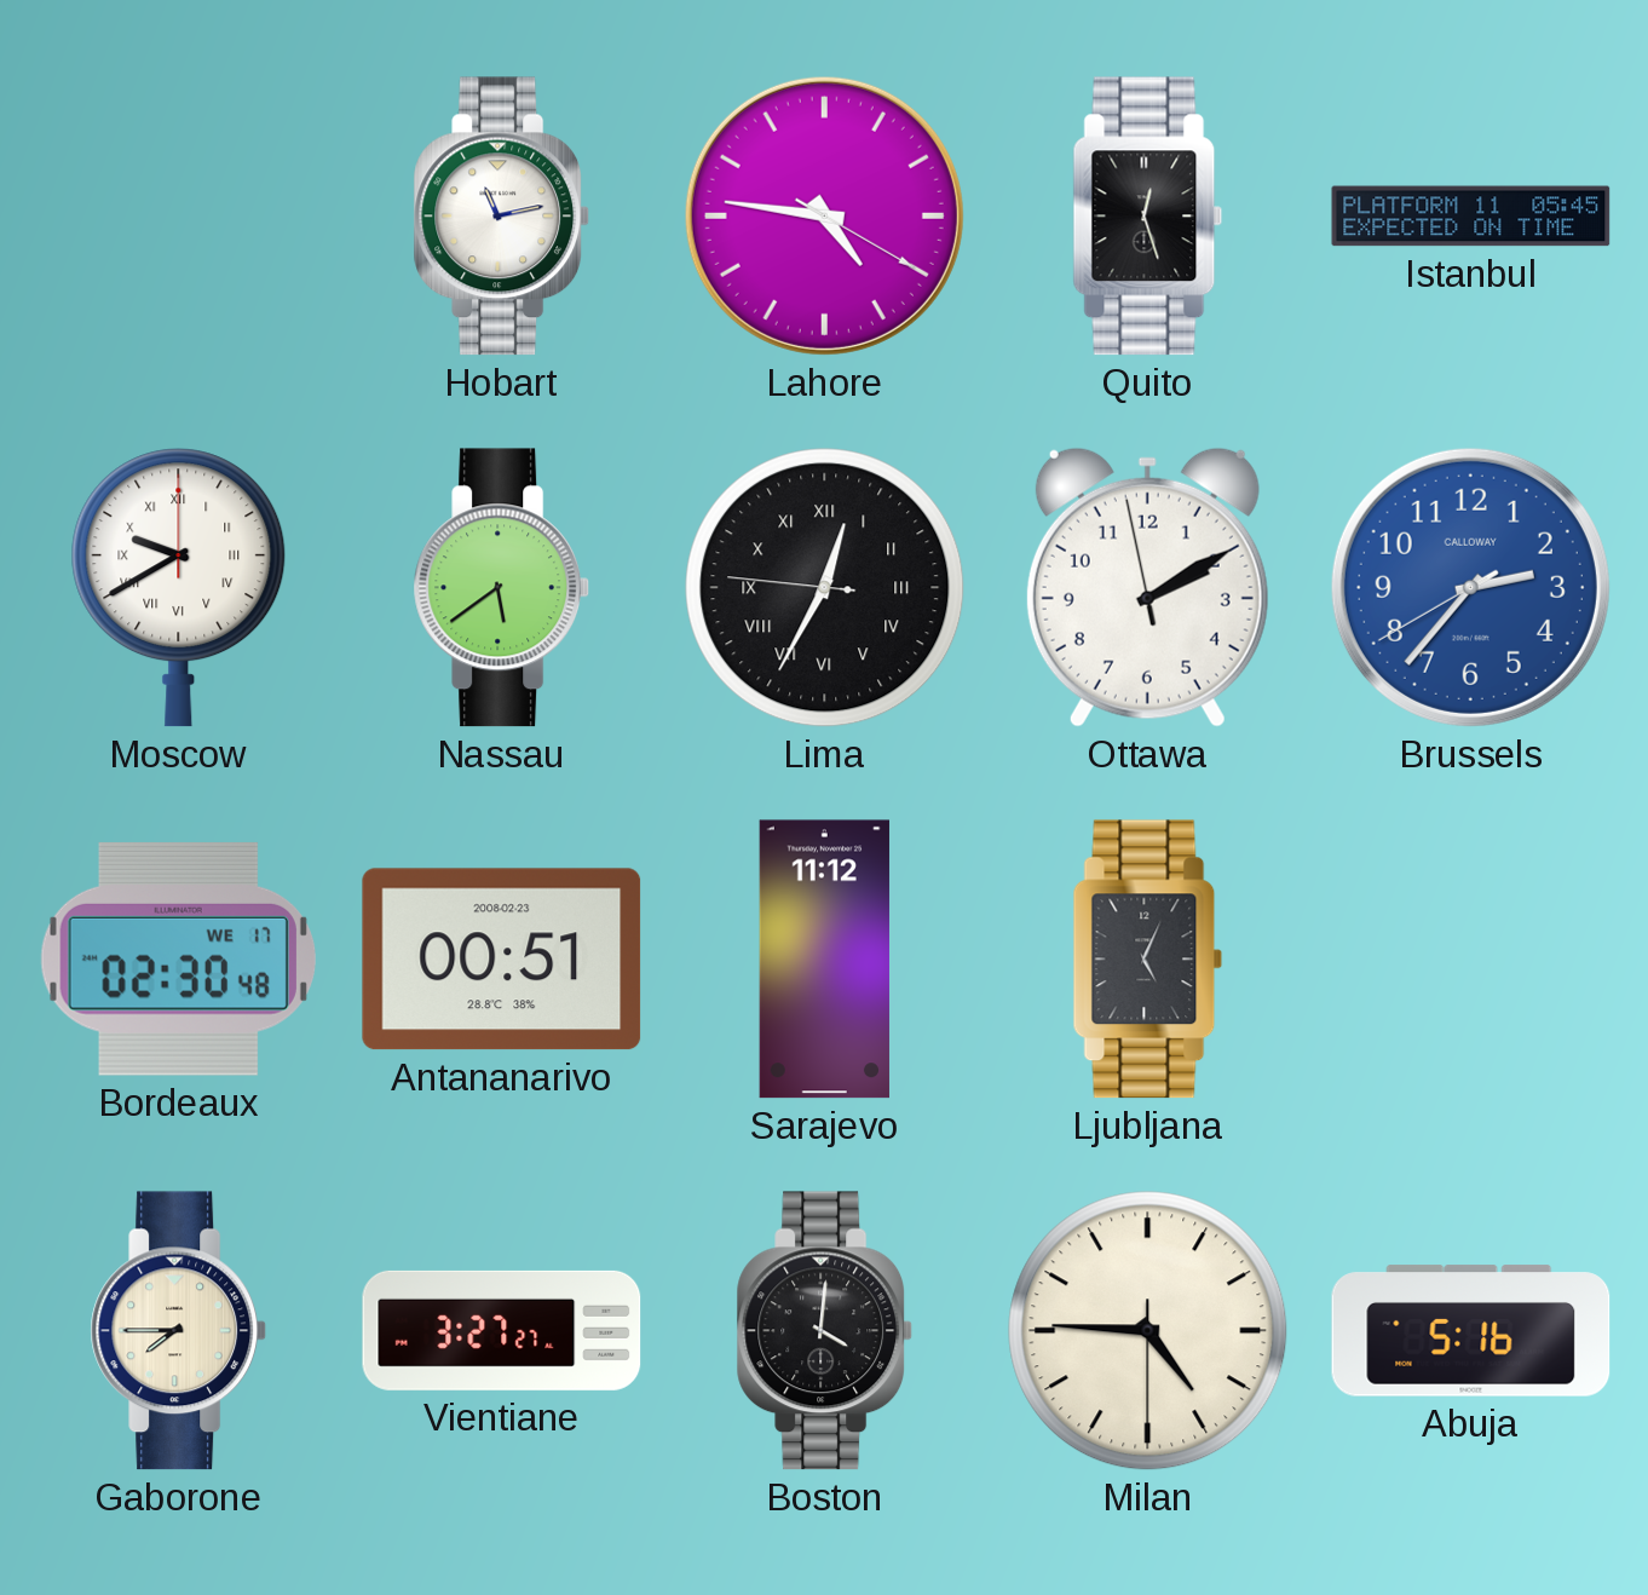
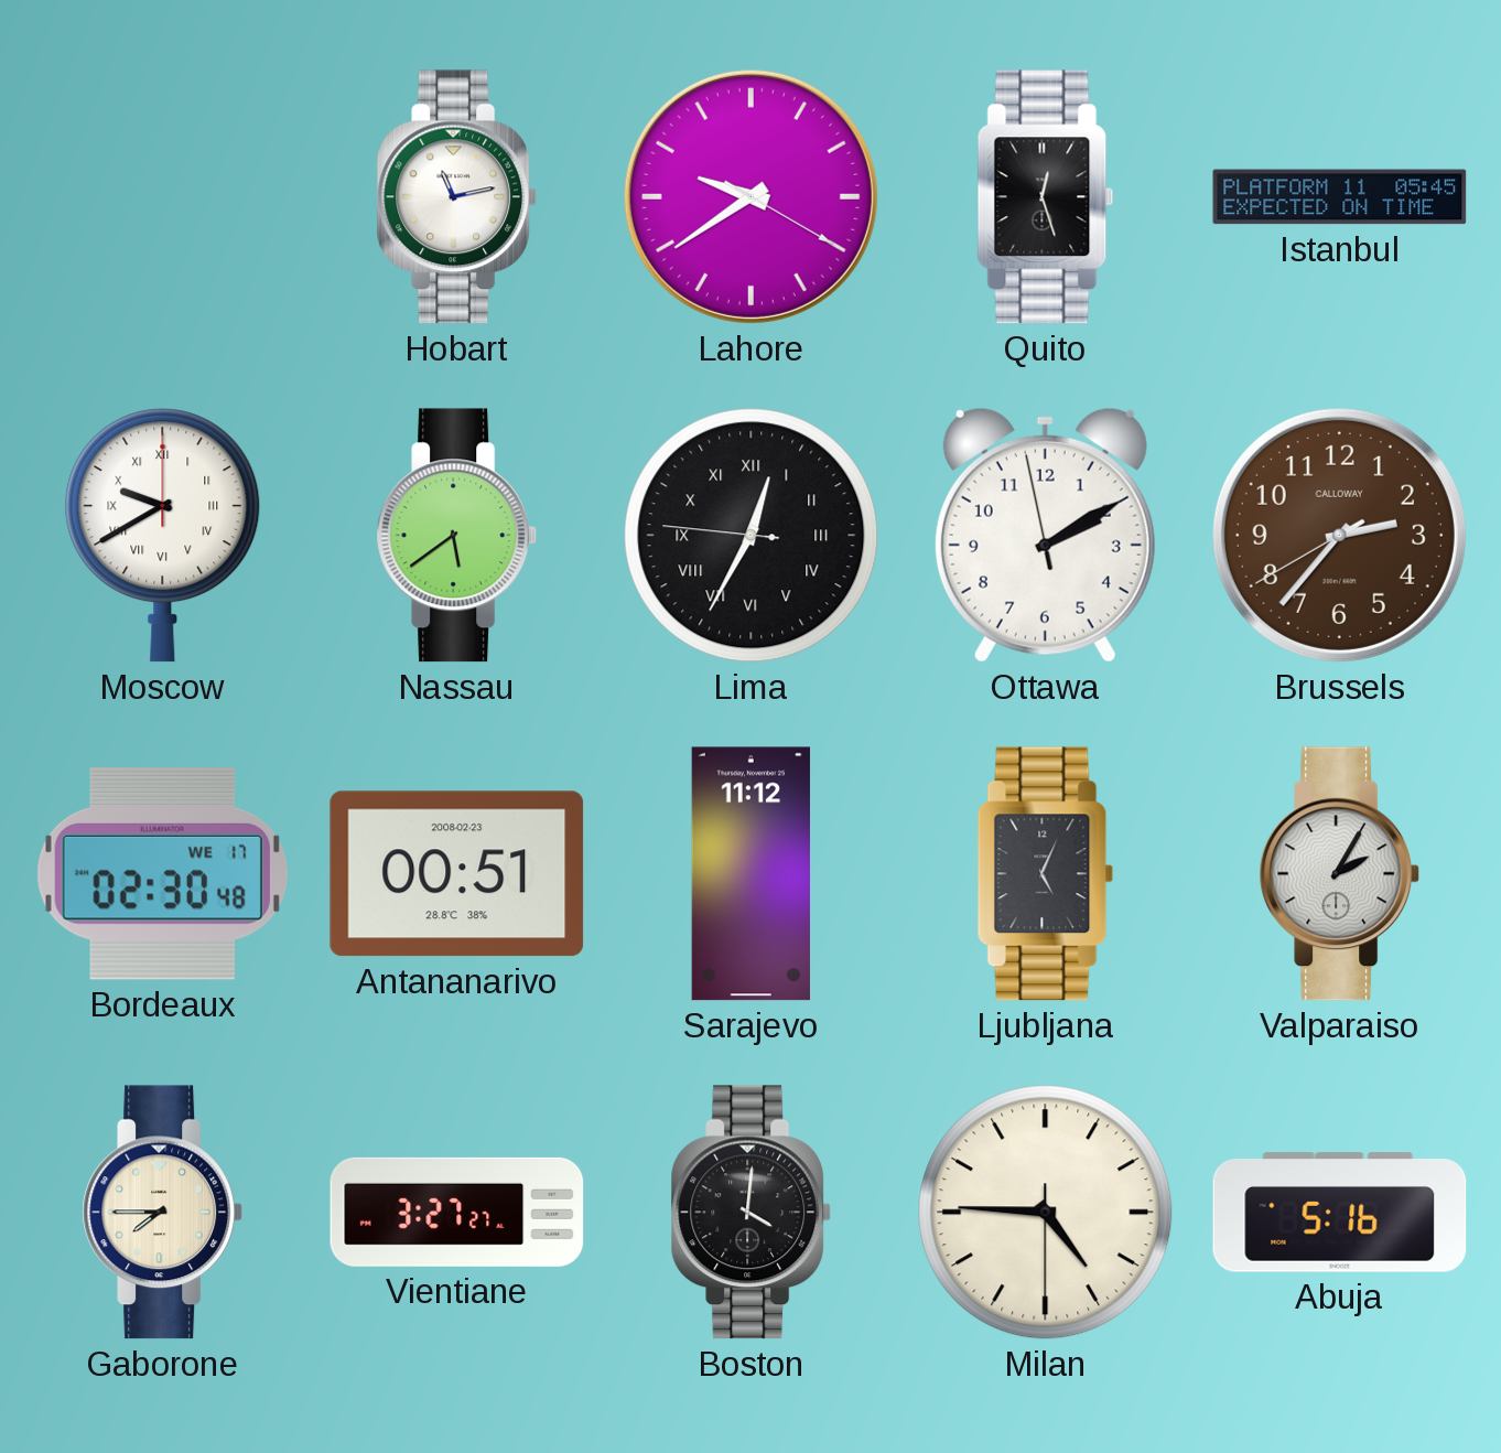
Lahore: 4:46 -> 9:39 (750, 196)
Brussels dial: blue -> brown (1339, 535)
Valparaiso: none -> 2:05 (1340, 874)
